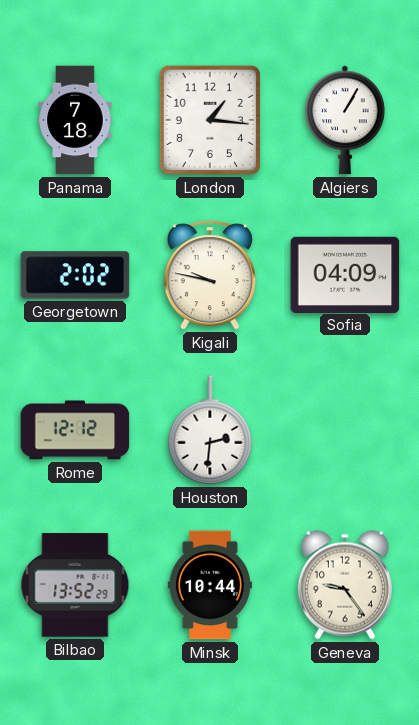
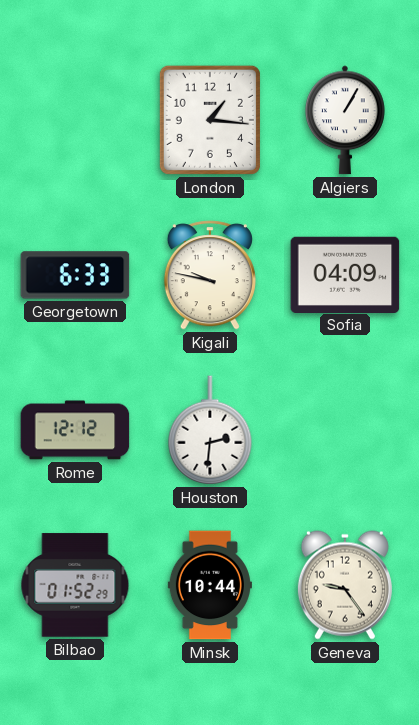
Panama: 7:18 -> none (75, 120)
Georgetown: 2:02 -> 6:33 (75, 275)
Bilbao: 13:52 -> 01:52 (75, 585)
